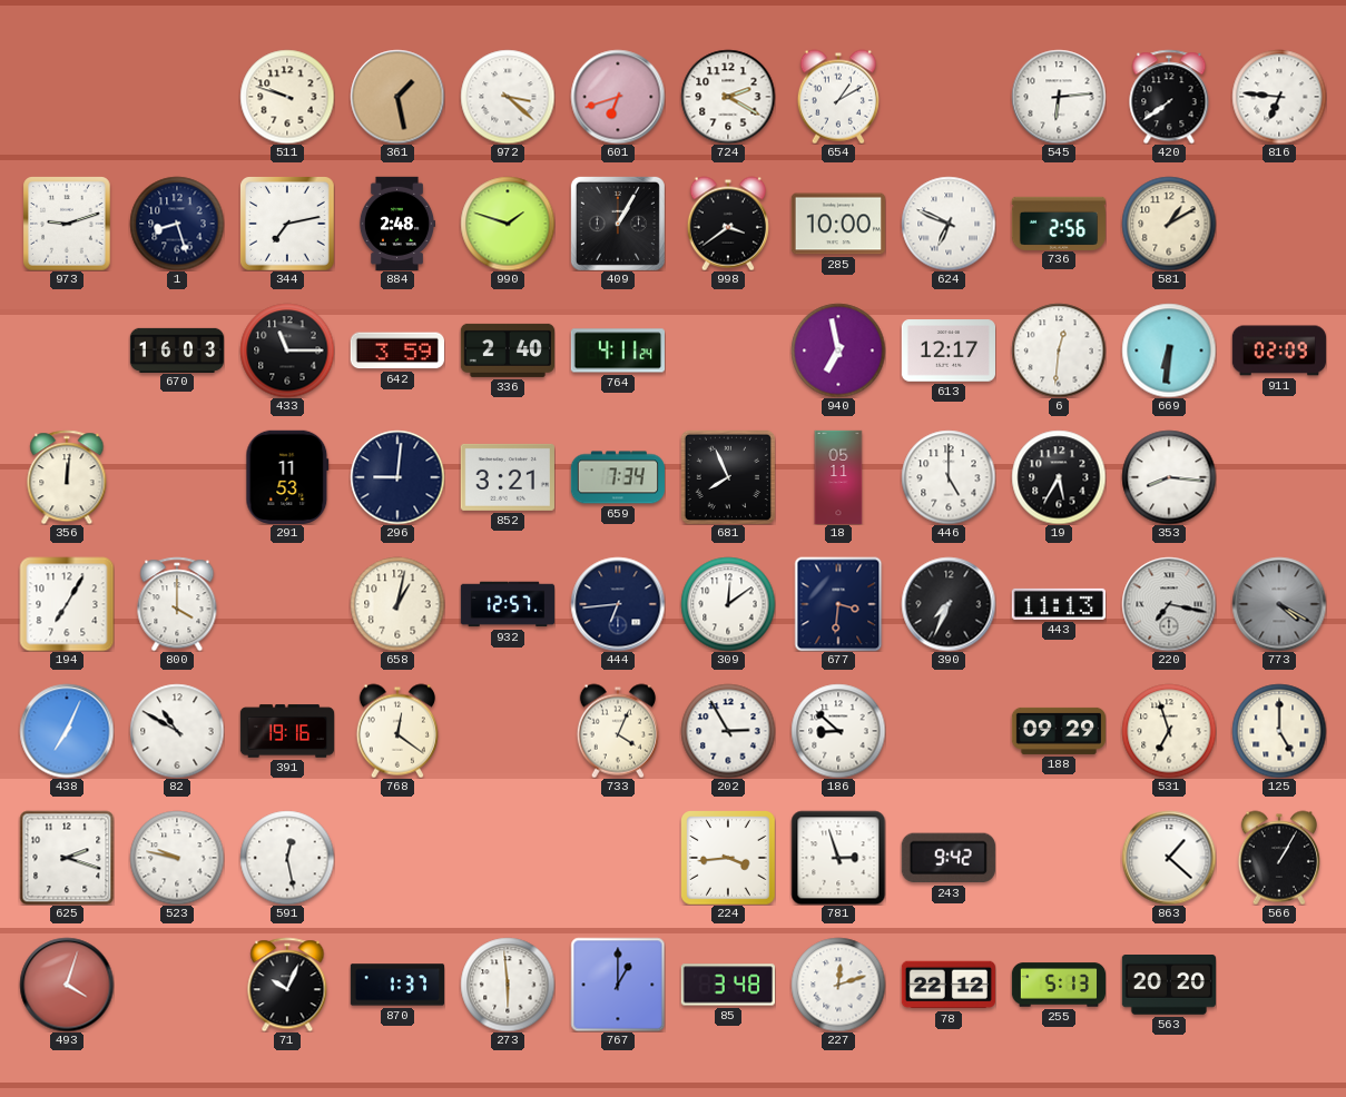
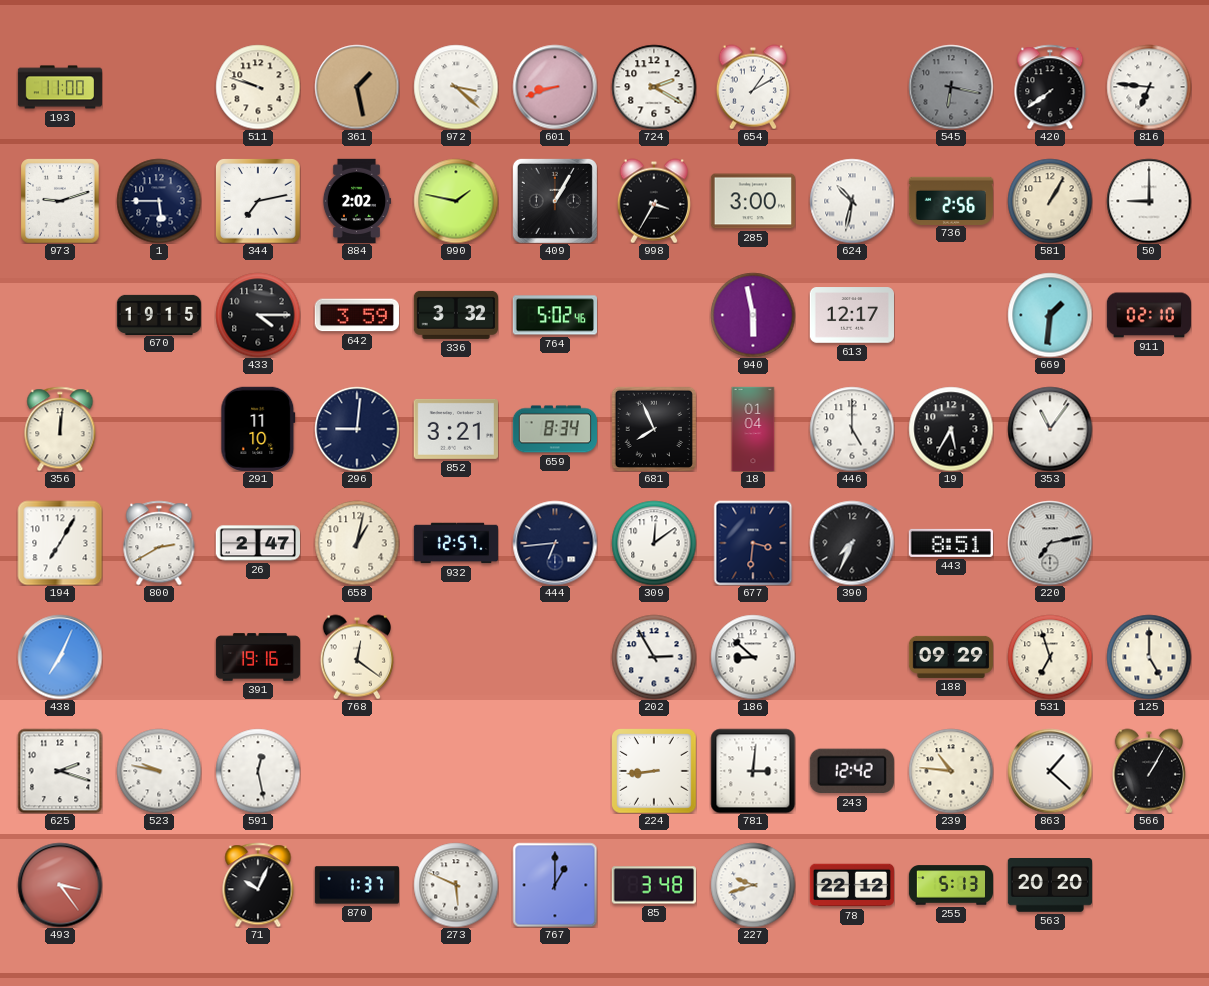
193: none -> 11:00 (60, 87)
601: 6:42 -> 8:42 (555, 87)
545: 6:14 -> 6:17 (951, 87)
545 dial: white -> grey (951, 87)
1: 8:27 -> 5:45 (159, 201)
884: 2:48 -> 2:02 (357, 200)
990: 1:48 -> 1:47 (456, 201)
998: 3:39 -> 3:35 (654, 201)
285: 10:00 -> 3:00 (752, 201)
624: 6:49 -> 10:32 (852, 201)
581: 1:10 -> 1:05 (1050, 201)
50: none -> 9:00 (1149, 201)
670: 16:03 -> 19:15 (159, 314)
433: 11:15 -> 4:15 (258, 315)
336: 2:40 -> 3:32 (455, 315)
764: 4:11 -> 5:02 (554, 315)
940: 6:58 -> 5:58 (753, 315)
6: 12:31 -> none (1059, 350)
669: 6:31 -> 1:31 (1050, 315)
911: 02:09 -> 02:10 (1148, 315)
291: 11:53 -> 11:10 (258, 429)
659: 7:34 -> 8:34 (554, 429)
18: 05:11 -> 01:04 (753, 429)
353: 8:16 -> 11:06 (1050, 429)
800: 4:00 -> 2:40 (159, 543)
26: none -> 2:47 (257, 543)
443: 11:13 -> 8:51 (951, 543)
220: 7:17 -> 7:13 (1050, 543)
773: 4:20 -> none (1279, 604)
82: 10:50 -> none (177, 731)
733: 4:04 -> none (618, 731)
224: 3:44 -> 8:44 (654, 771)
781: 2:57 -> 3:01 (753, 771)
243: 9:42 -> 12:42 (852, 771)
239: none -> 10:46 (951, 771)
493: 4:03 -> 3:24 (60, 885)
273: 5:59 -> 5:49 (456, 885)
227: 12:12 -> 9:42 (753, 885)
